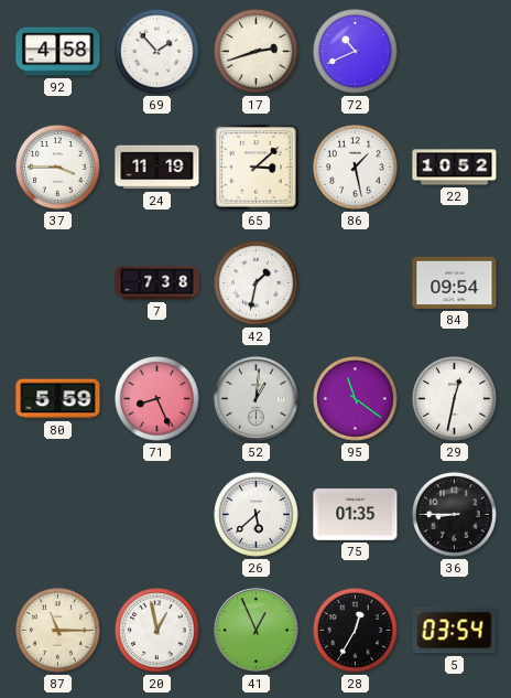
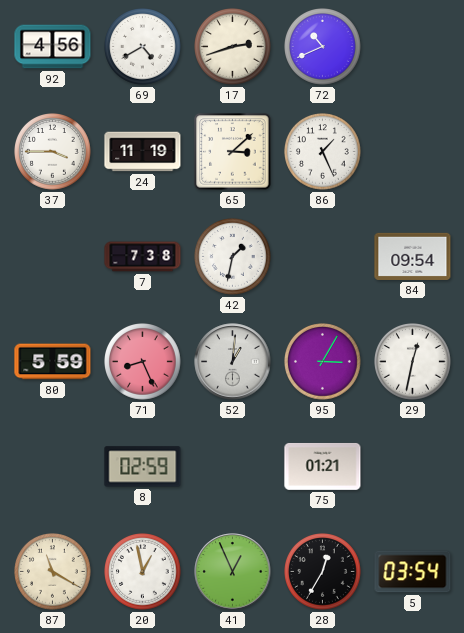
92: 4:58 -> 4:56 (53, 47)
69: 1:53 -> 4:40 (143, 47)
86: 1:28 -> 1:26 (323, 152)
22: 10:52 -> none (455, 168)
95: 11:21 -> 3:05 (323, 362)
8: none -> 02:59 (143, 467)
26: 5:38 -> none (257, 515)
75: 01:35 -> 01:21 (323, 466)
36: 8:45 -> none (455, 515)
87: 11:15 -> 11:20 (53, 572)
